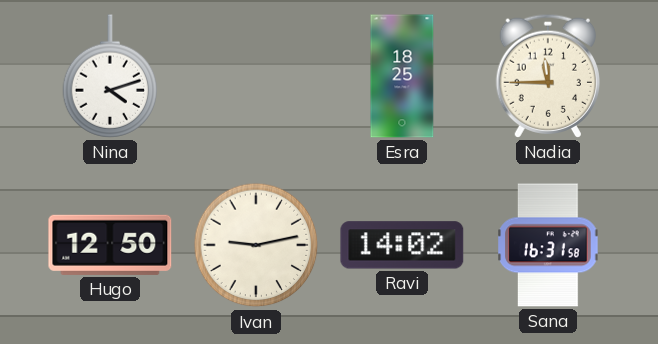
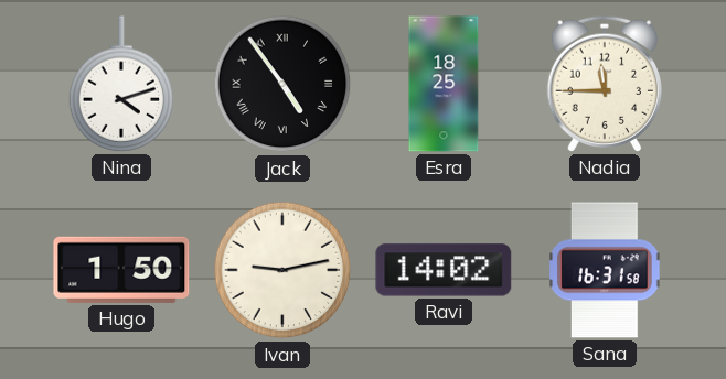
Jack: none -> 4:54 (282, 84)
Hugo: 12:50 -> 1:50 (121, 270)
